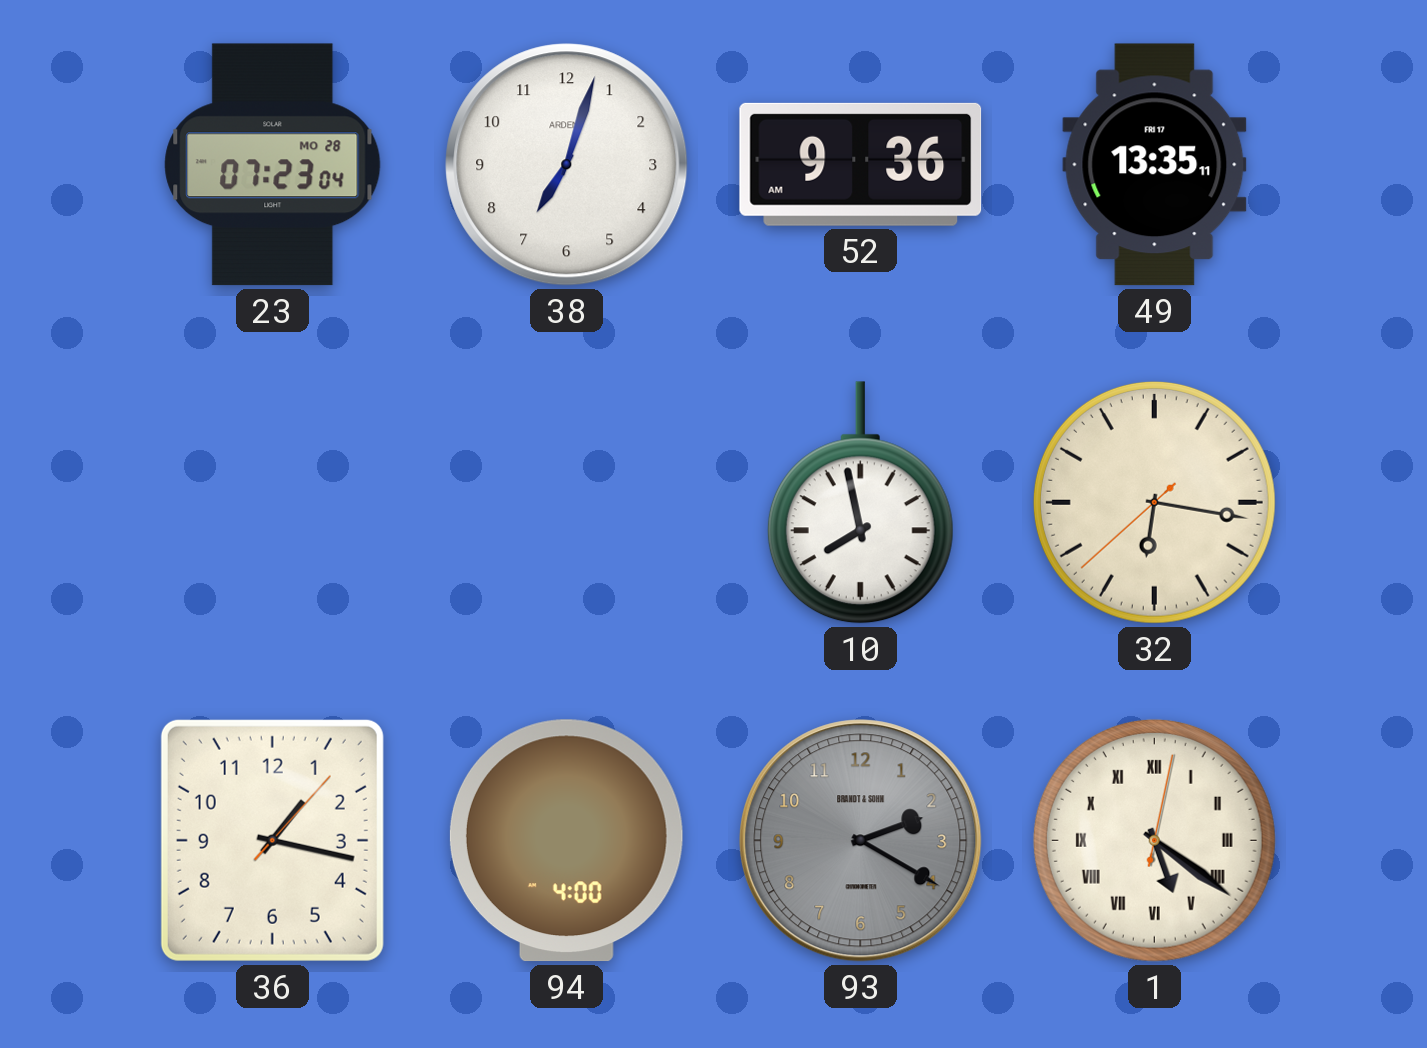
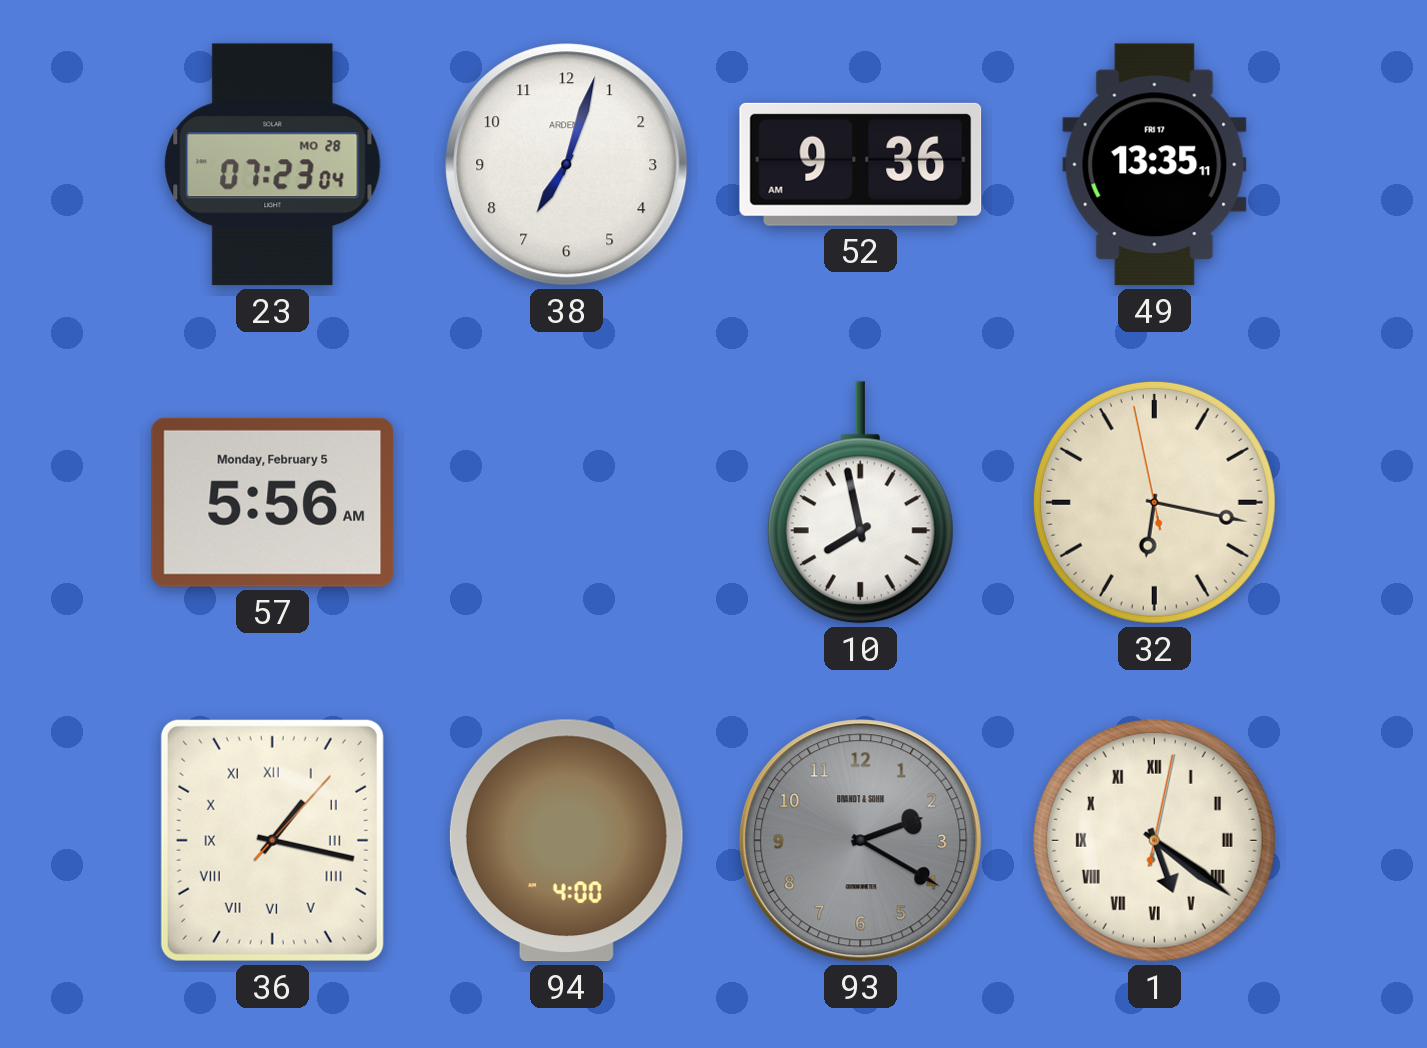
57: none -> 5:56 (273, 502)
32: 6:16:38 -> 6:16:58 (1154, 502)
36 numerals: Arabic -> Roman (272, 840)
